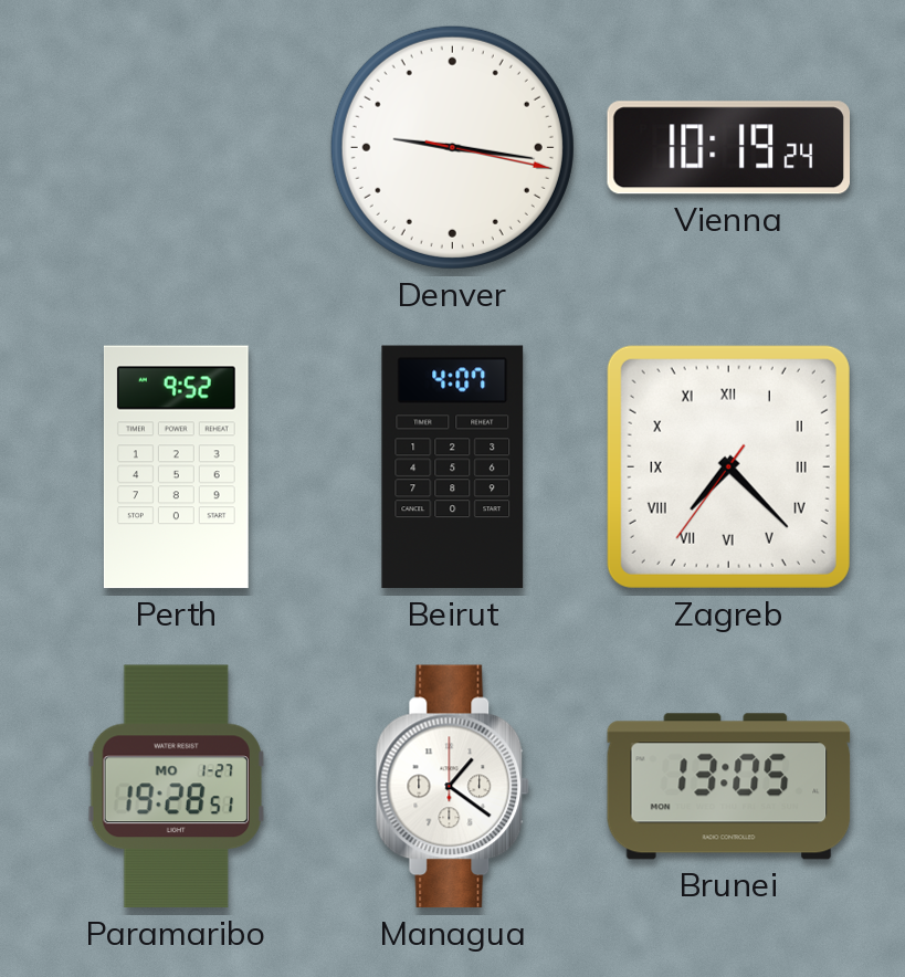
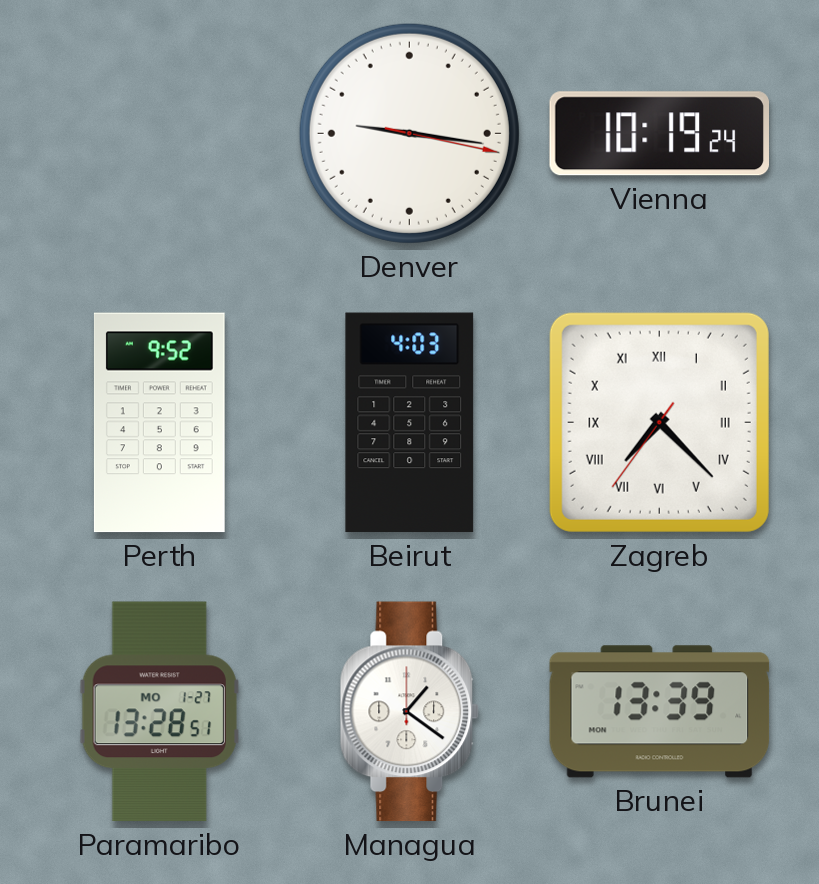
Beirut: 4:07 -> 4:03 (410, 423)
Paramaribo: 19:28 -> 13:28 (159, 712)
Brunei: 13:05 -> 13:39 (660, 712)
